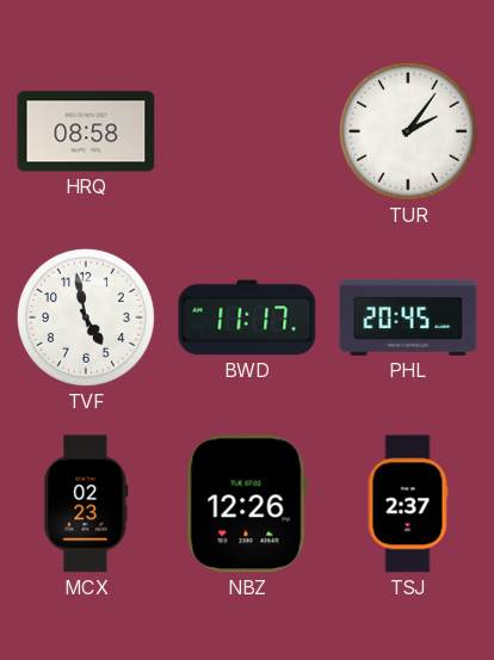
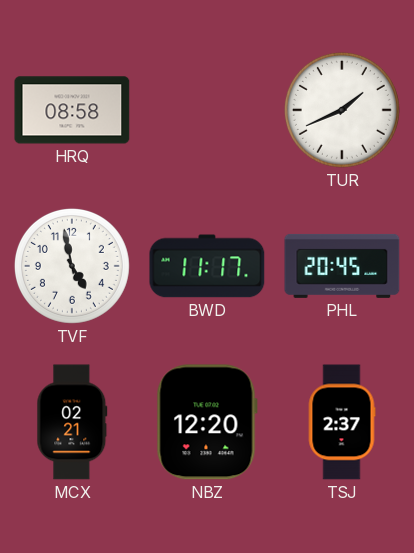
TUR: 2:06 -> 1:41 (342, 110)
MCX: 02:23 -> 02:21 (72, 422)
NBZ: 12:26 -> 12:20 (207, 422)
